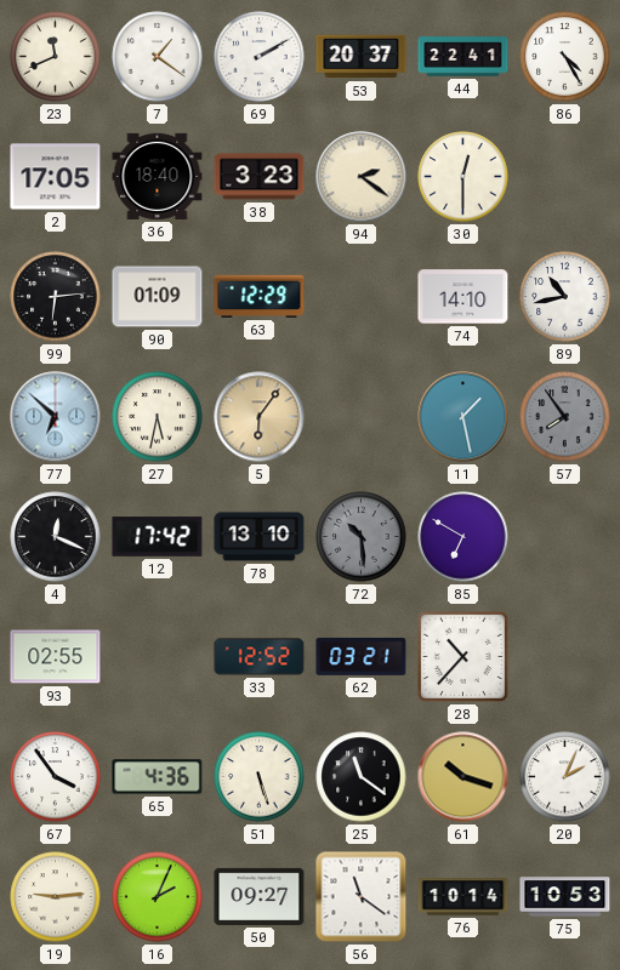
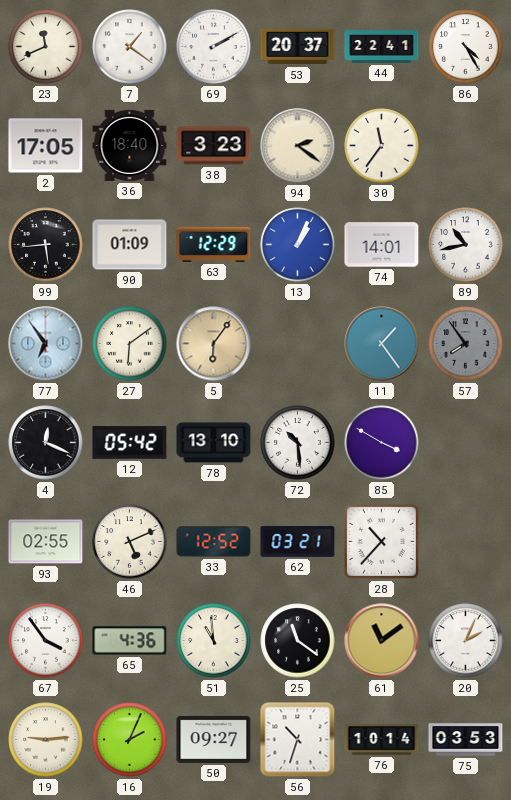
30: 12:30 -> 11:36 (382, 146)
99: 6:14 -> 5:44 (46, 245)
13: none -> 1:04 (298, 245)
74: 14:10 -> 14:01 (382, 245)
77: 6:52 -> 6:54 (46, 344)
27: 5:32 -> 6:09 (130, 344)
11: 1:28 -> 1:24 (382, 344)
12: 17:42 -> 05:42 (130, 443)
72 dial: grey -> white (298, 443)
85: 6:50 -> 3:50 (382, 443)
46: none -> 5:11 (130, 542)
51: 5:27 -> 10:59 (214, 641)
61: 10:18 -> 11:09 (382, 641)
56: 11:21 -> 10:33 (298, 740)
75: 10:53 -> 03:53 (466, 740)
